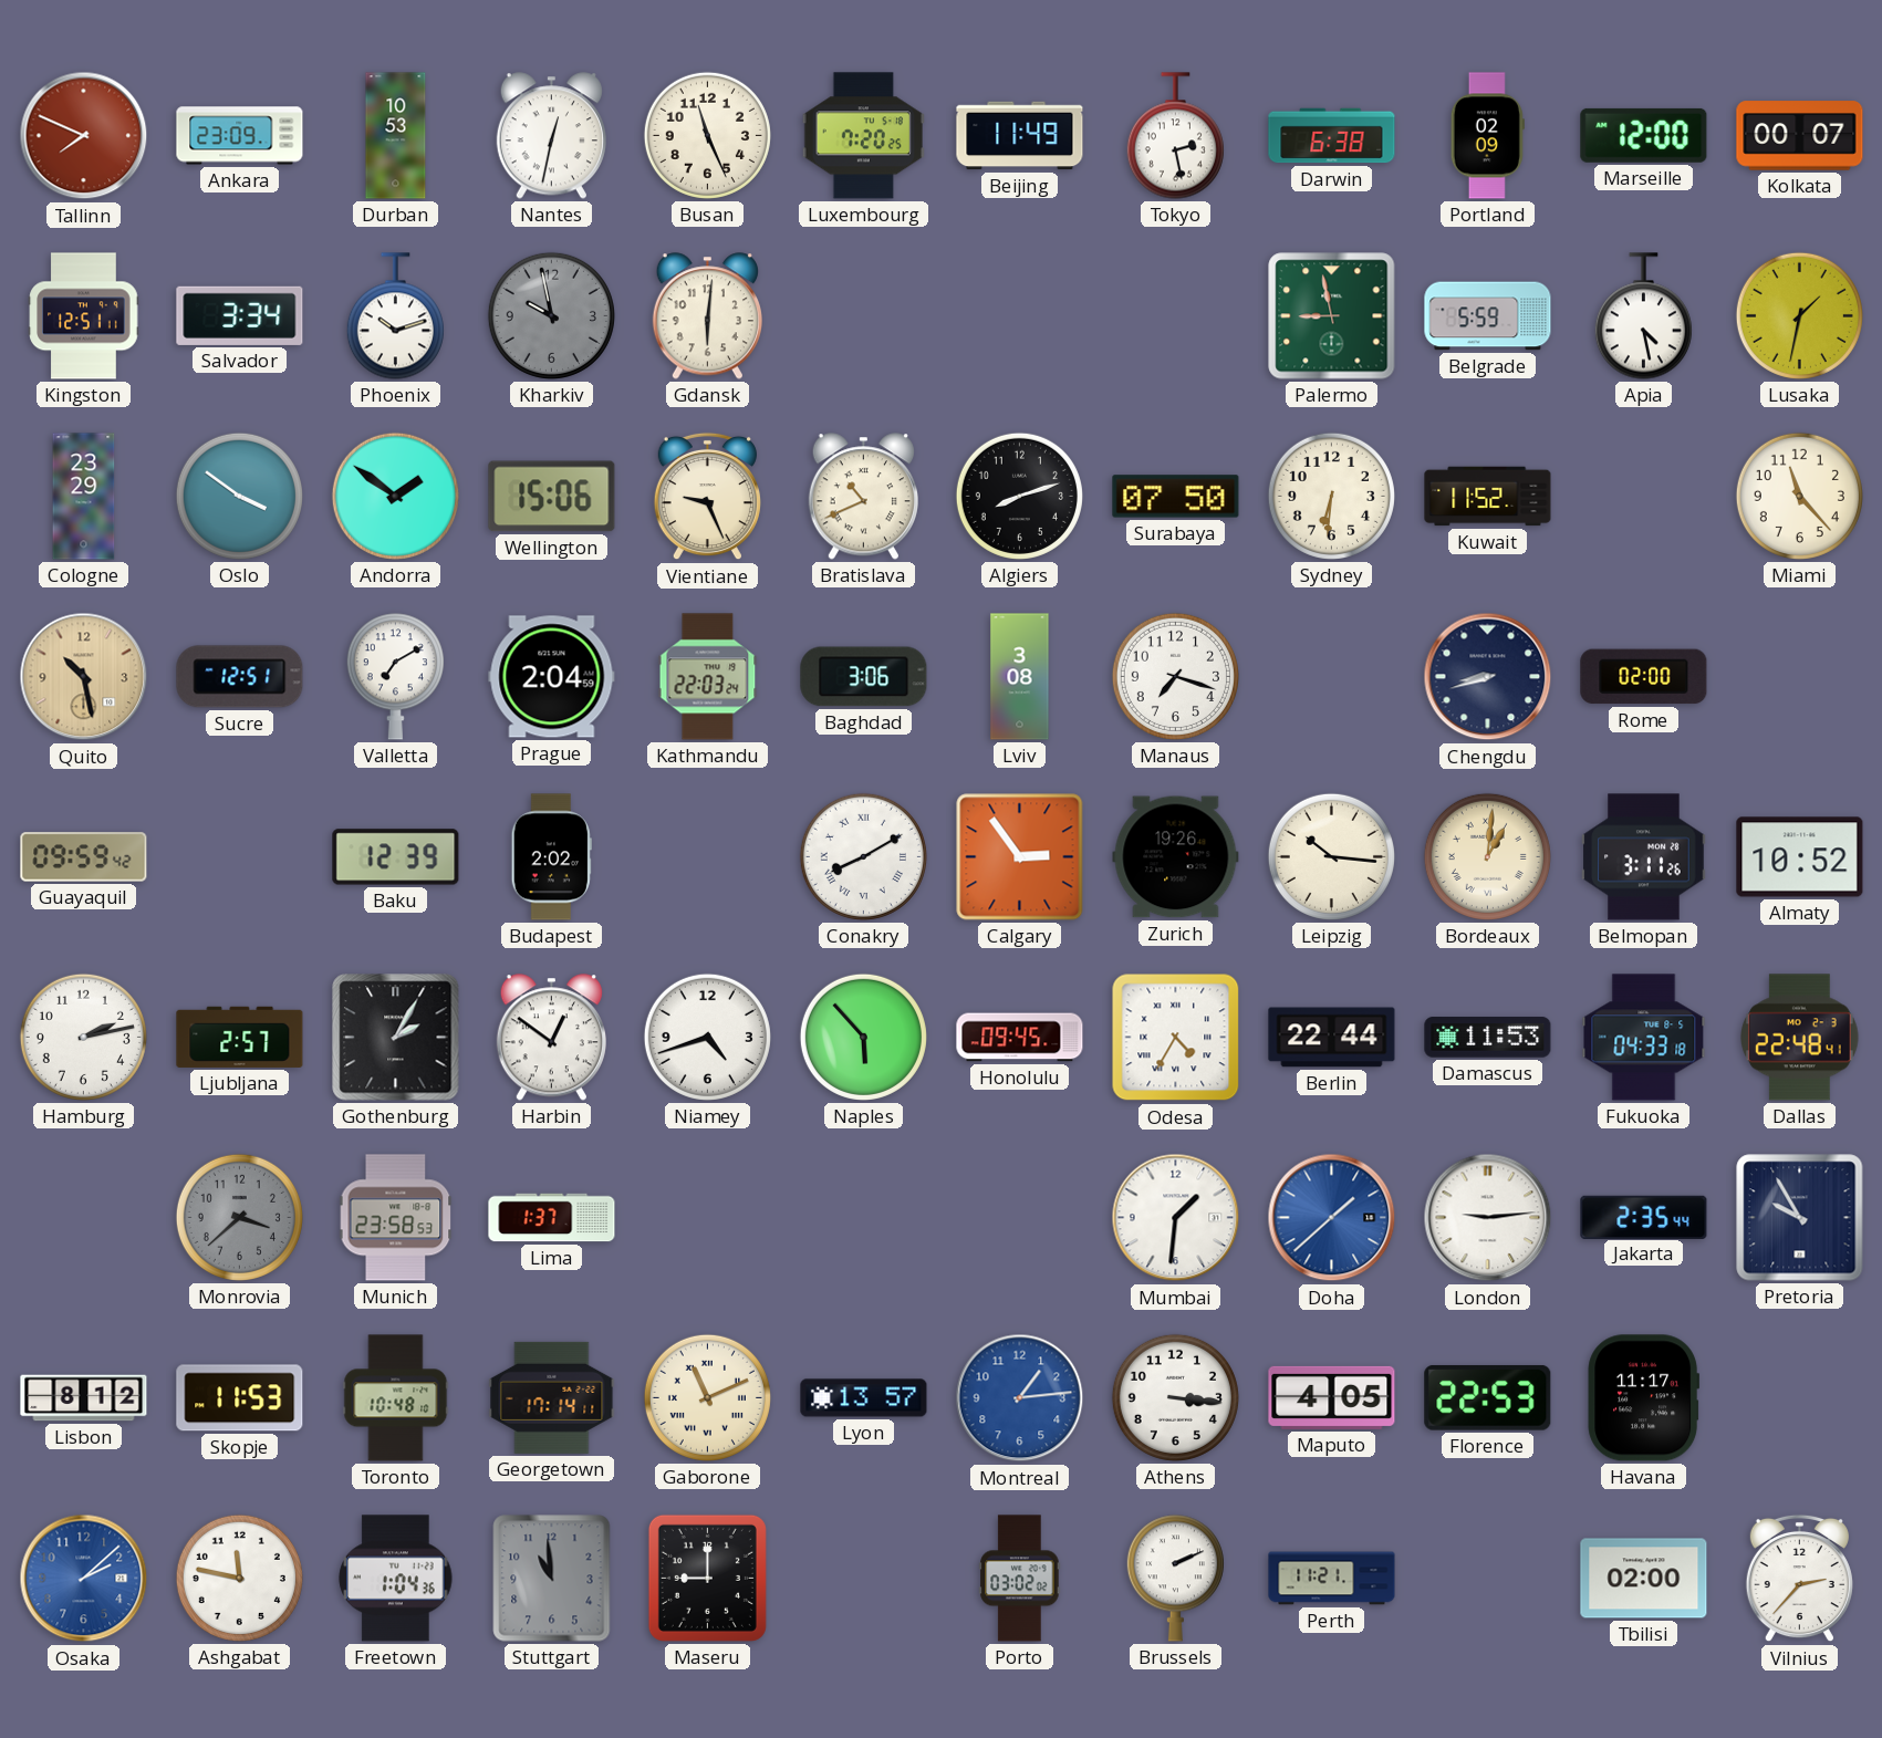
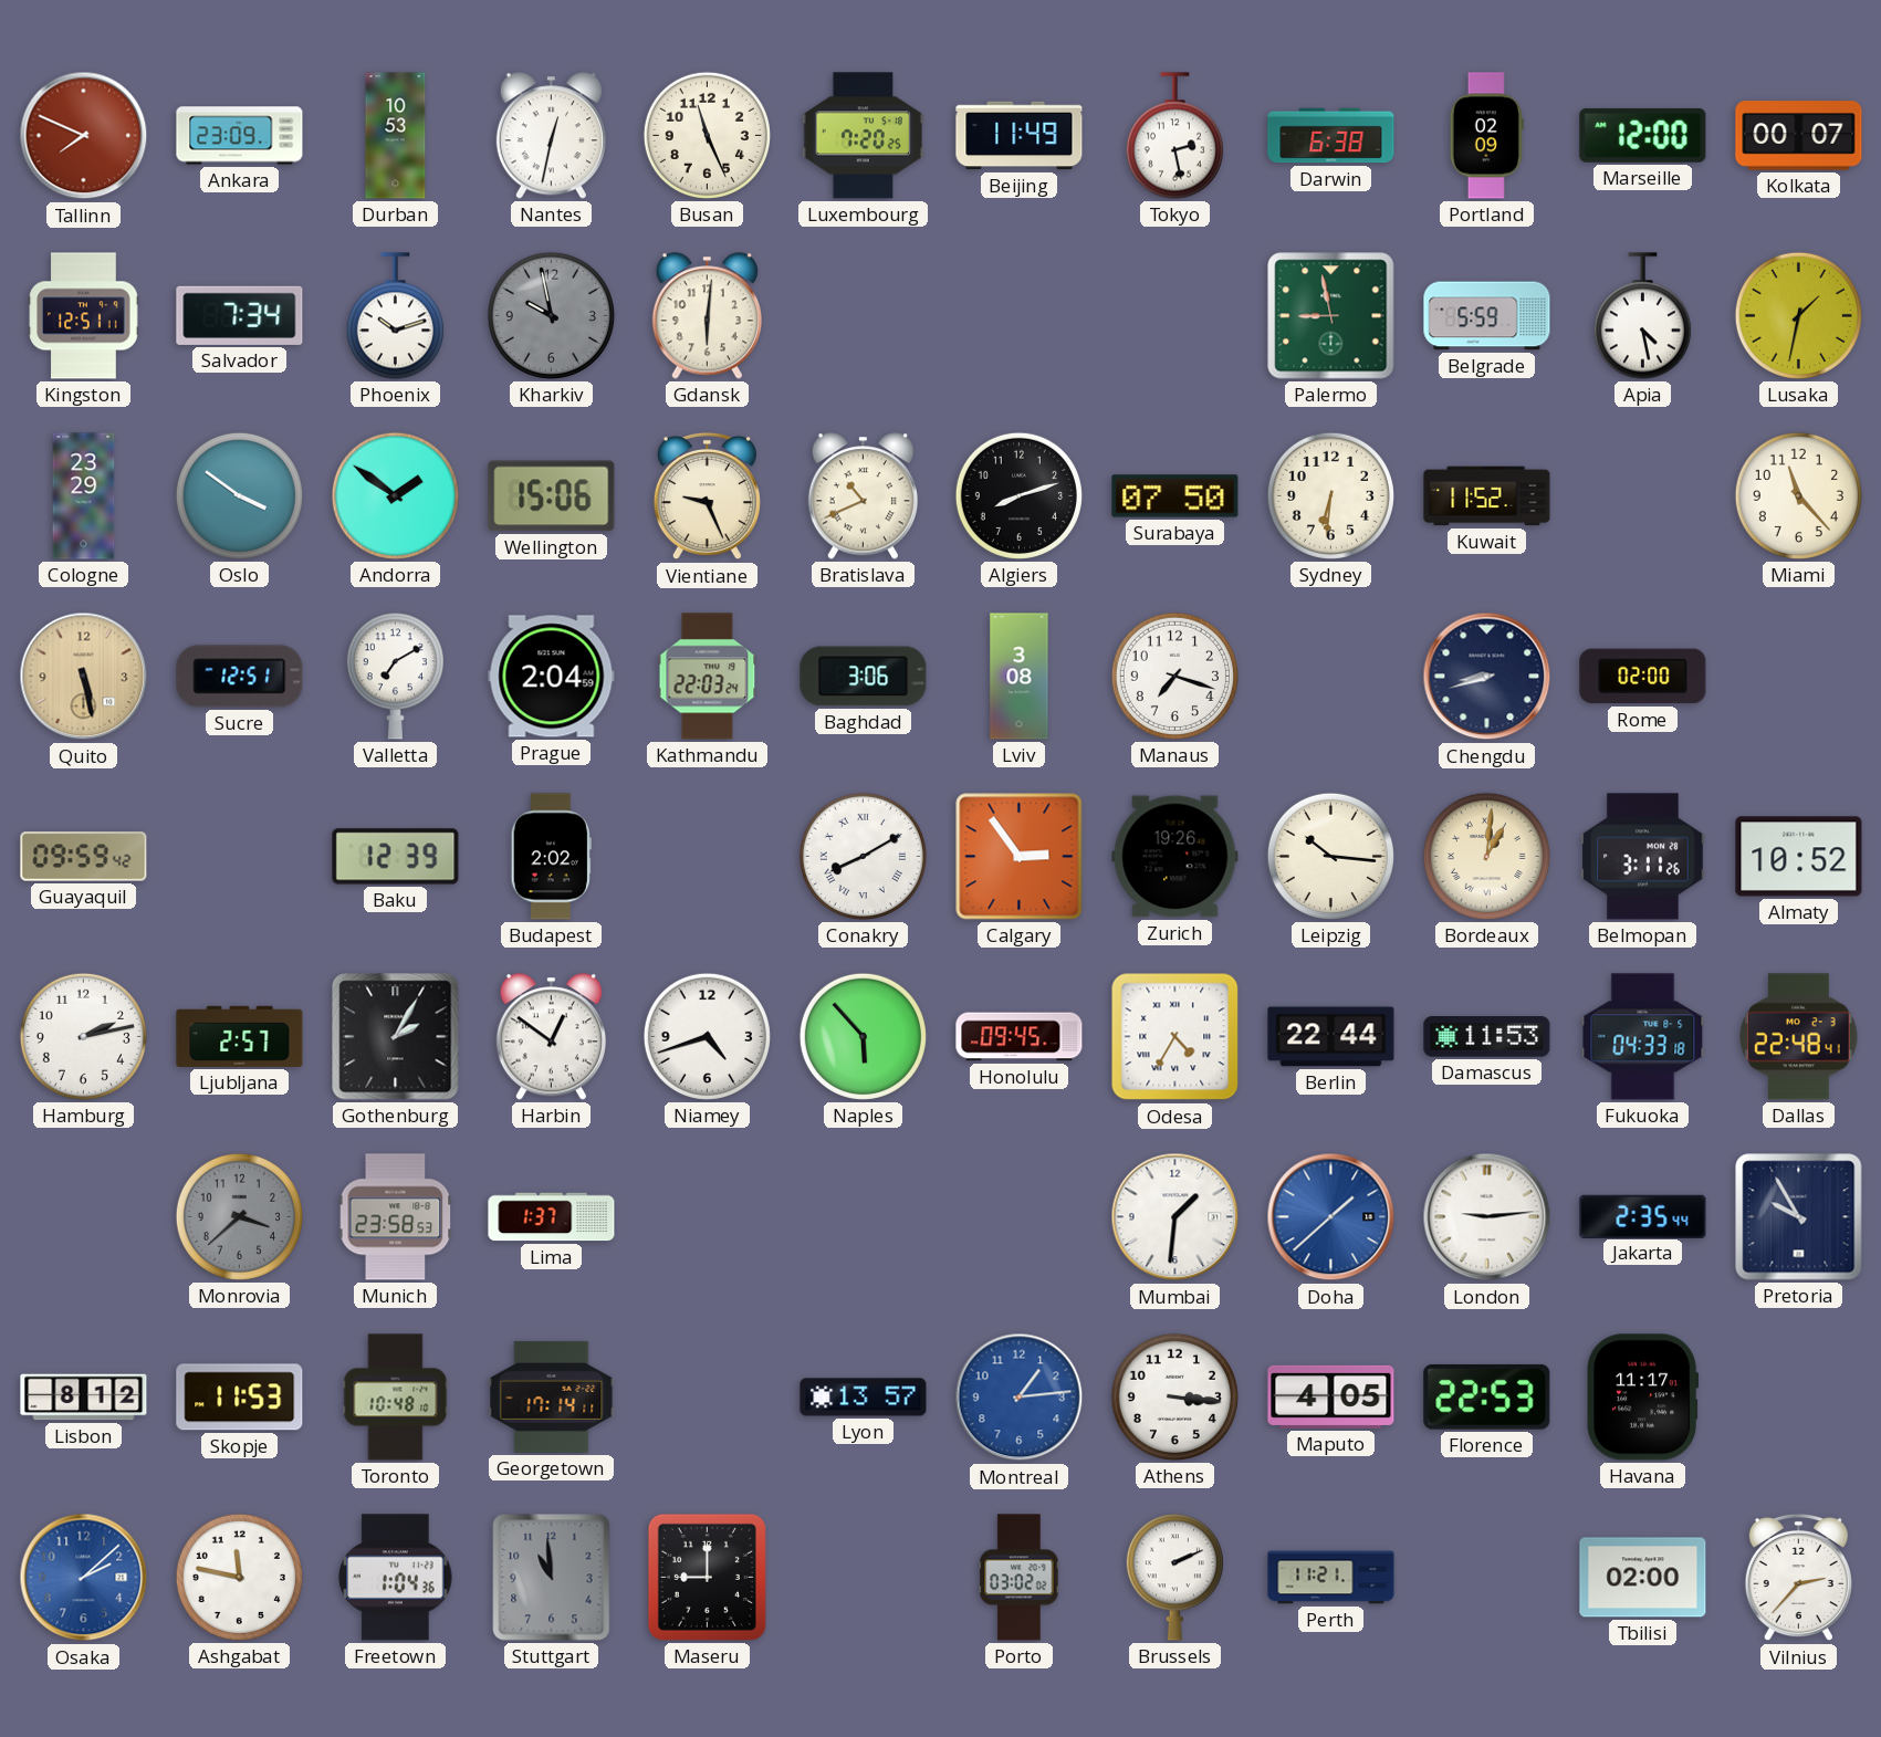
Salvador: 3:34 -> 7:34 (240, 315)
Quito: 10:28 -> 5:28 (84, 677)
Gaborone: 11:11 -> none (707, 1397)
